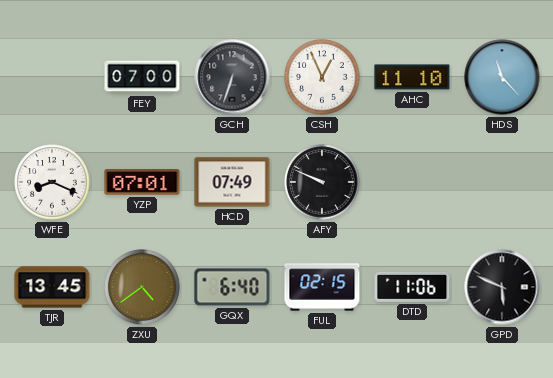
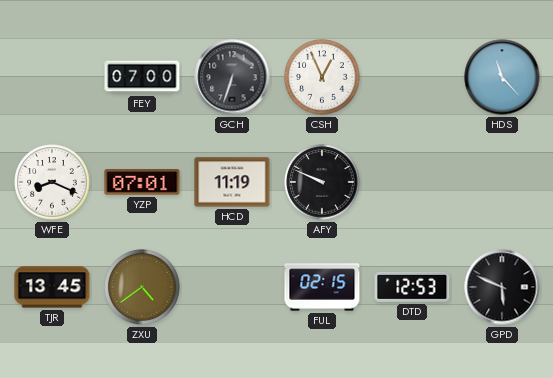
AHC: 11:10 -> none (412, 77)
HCD: 07:49 -> 11:19 (232, 182)
GQX: 6:40 -> none (232, 287)
DTD: 11:06 -> 12:53 (412, 287)
